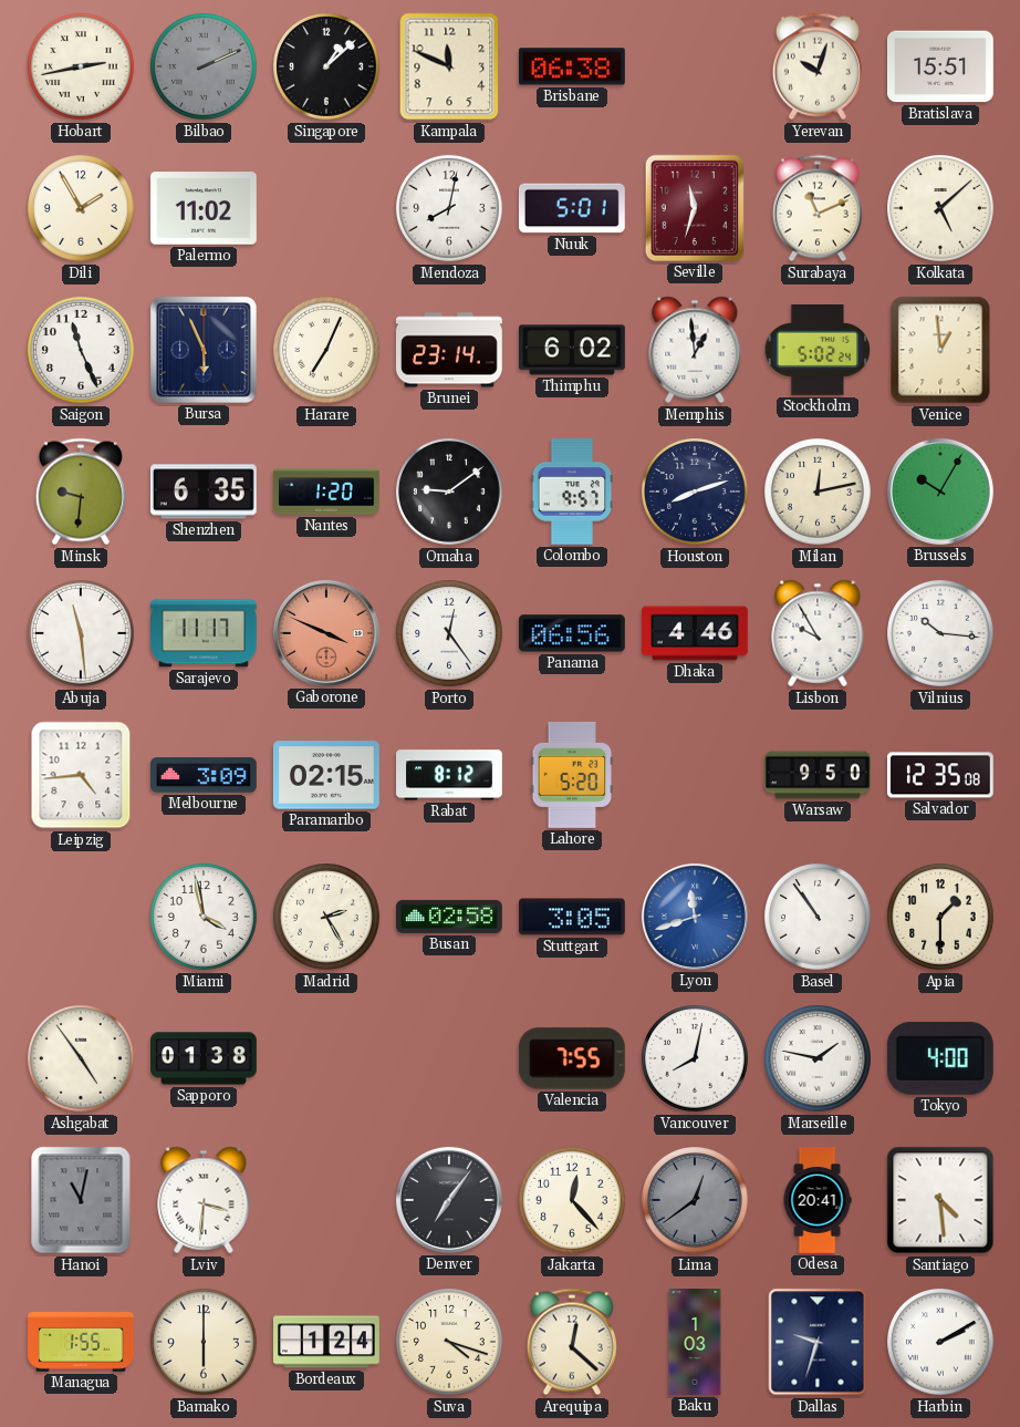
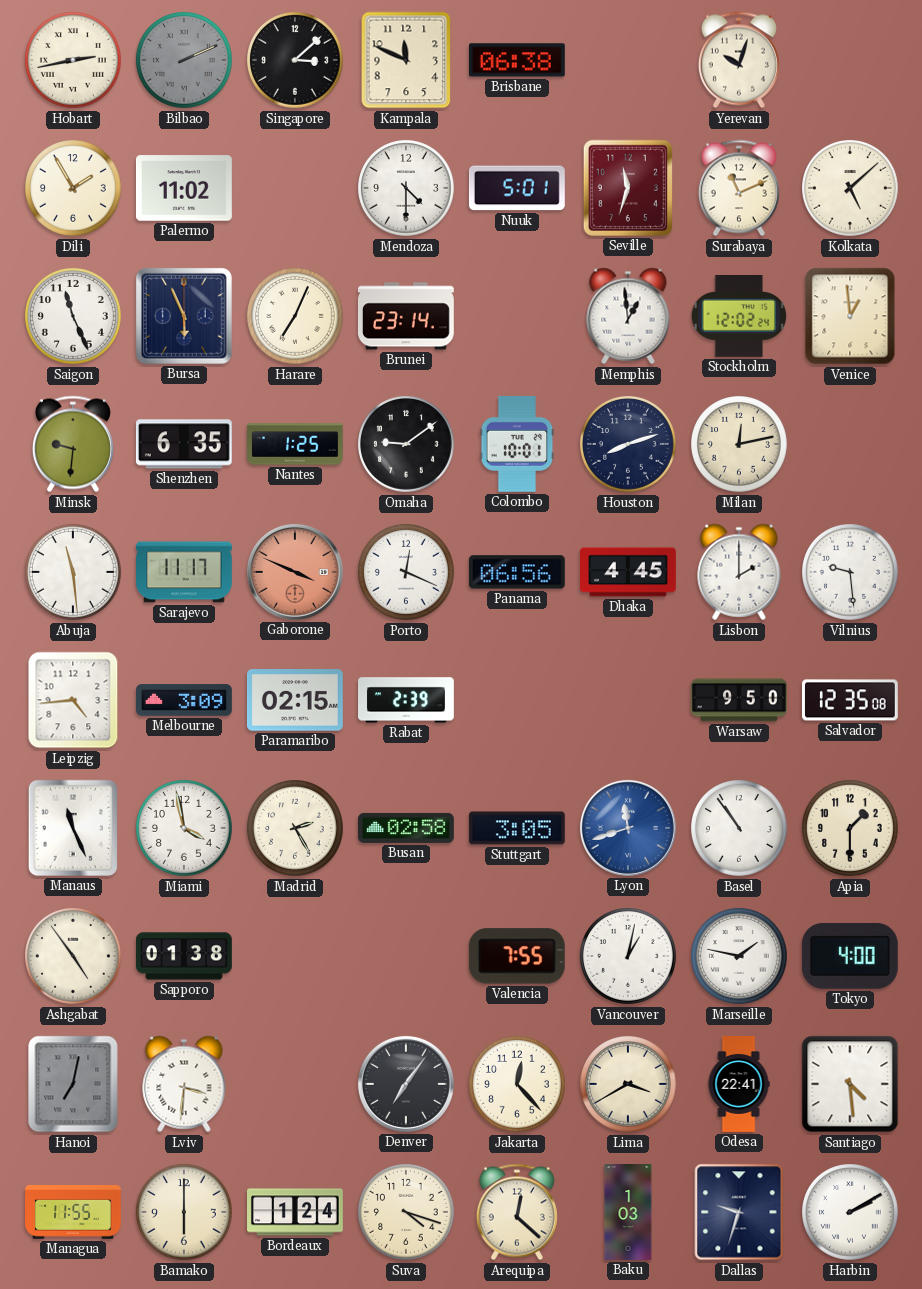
Singapore: 1:08 -> 3:08 (296, 61)
Bratislava: 15:51 -> none (941, 66)
Mendoza: 8:02 -> 4:30 (407, 189)
Thimphu: 6:02 -> none (573, 350)
Stockholm: 5:02 -> 12:02 (739, 317)
Nantes: 1:20 -> 1:25 (296, 444)
Colombo: 9:57 -> 10:01 (517, 444)
Brussels: 10:05 -> none (940, 492)
Porto: 12:24 -> 12:19 (407, 573)
Dhaka: 4:46 -> 4:45 (629, 572)
Lisbon: 9:55 -> 2:00 (739, 572)
Vilnius: 10:16 -> 9:29 (851, 573)
Rabat: 8:12 -> 2:39 (407, 700)
Lahore: 5:20 -> none (572, 775)
Manaus: none -> 11:26 (73, 828)
Vancouver: 8:02 -> 1:02 (629, 957)
Hanoi: 11:02 -> 7:02 (73, 1084)
Lima: 12:39 -> 3:40 (629, 1085)
Lima dial: grey -> cream (629, 1085)
Odesa: 20:41 -> 22:41 (739, 1085)
Managua: 1:55 -> 11:55 (74, 1212)
